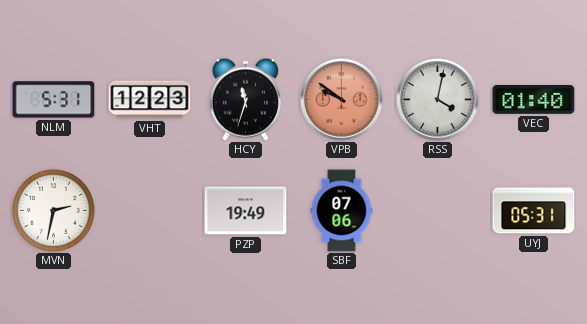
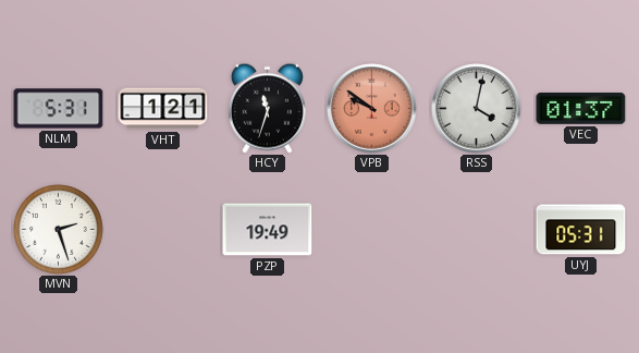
VHT: 12:23 -> 1:21 (163, 109)
VEC: 01:40 -> 01:37 (581, 108)
MVN: 2:32 -> 2:27 (59, 230)
SBF: 07:06 -> none (342, 211)
